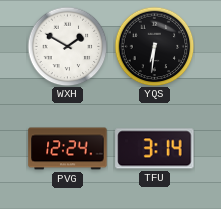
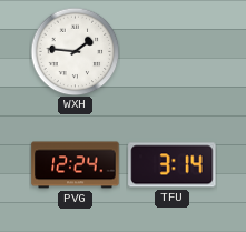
WXH: 1:50 -> 1:46 (75, 51)
YQS: 6:31 -> none (154, 46)
